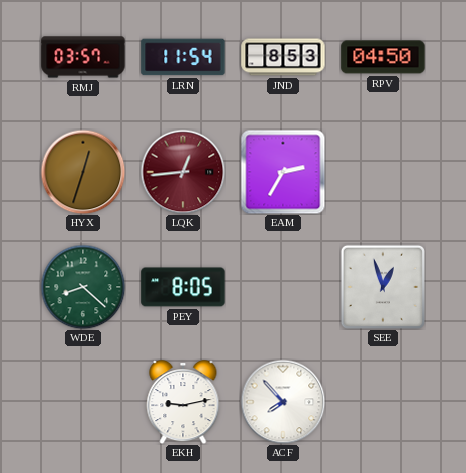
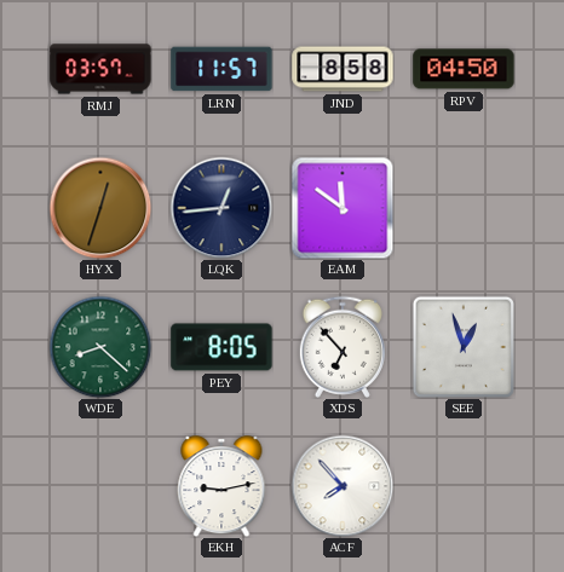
LRN: 11:54 -> 11:57 (221, 69)
JND: 8:53 -> 8:58 (343, 69)
LQK dial: burgundy -> navy (221, 208)
EAM: 2:35 -> 11:51 (343, 208)
XDS: none -> 6:53 (341, 347)
